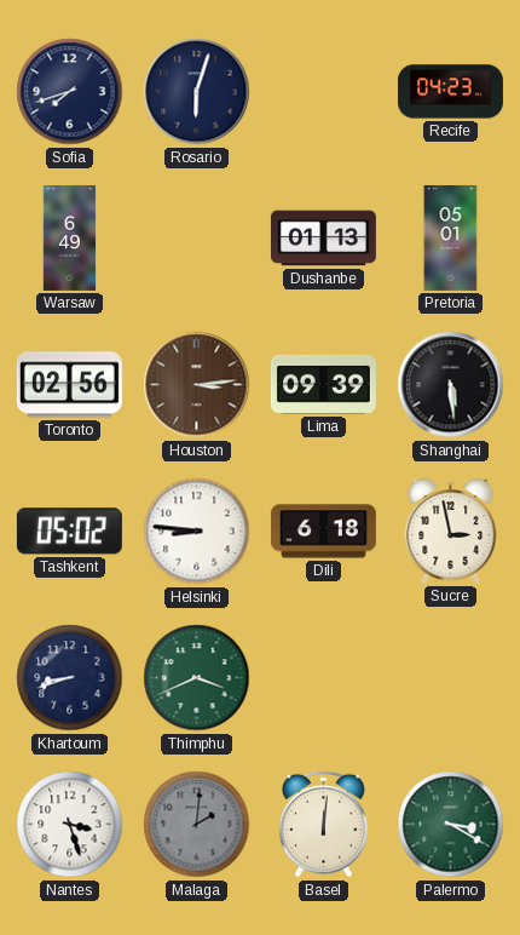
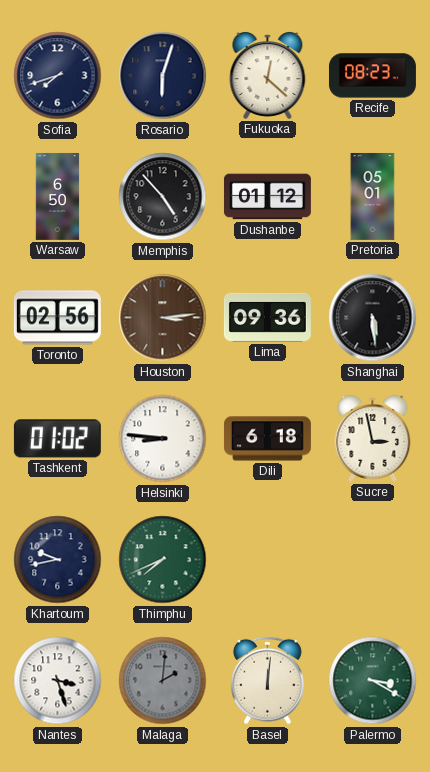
Fukuoka: none -> 12:22 (268, 76)
Recife: 04:23 -> 08:23 (372, 76)
Warsaw: 6:49 -> 6:50 (58, 196)
Memphis: none -> 4:53 (163, 197)
Dushanbe: 01:13 -> 01:12 (267, 197)
Lima: 09:39 -> 09:36 (267, 317)
Tashkent: 05:02 -> 01:02 (57, 439)
Khartoum: 8:42 -> 9:43 (58, 560)
Thimphu: 3:41 -> 7:41 (163, 560)
